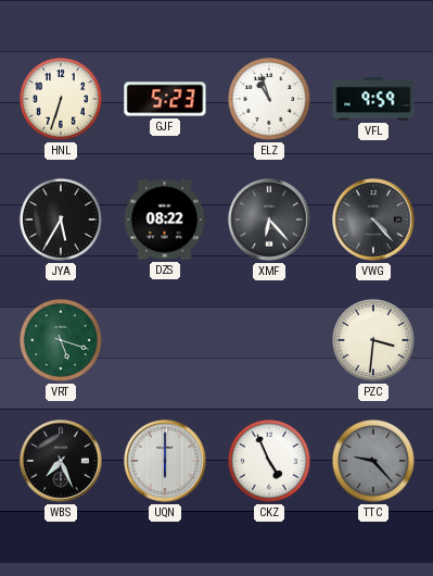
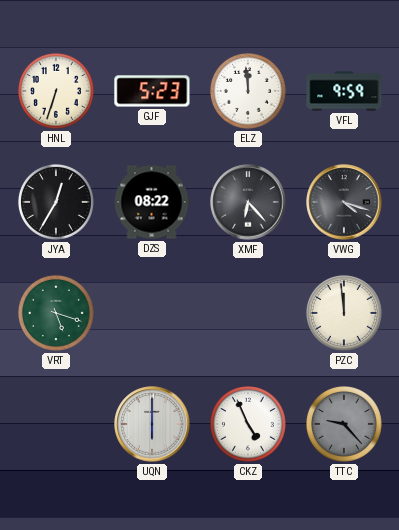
ELZ: 10:57 -> 11:59 (248, 91)
JYA: 5:35 -> 12:35 (56, 202)
VWG: 4:23 -> 4:18 (344, 202)
PZC: 3:31 -> 11:59 (344, 313)
WBS: 7:26 -> none (61, 461)
